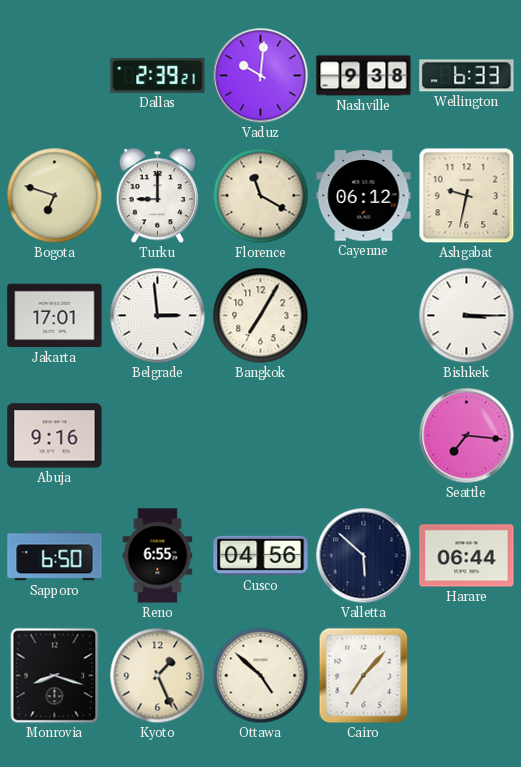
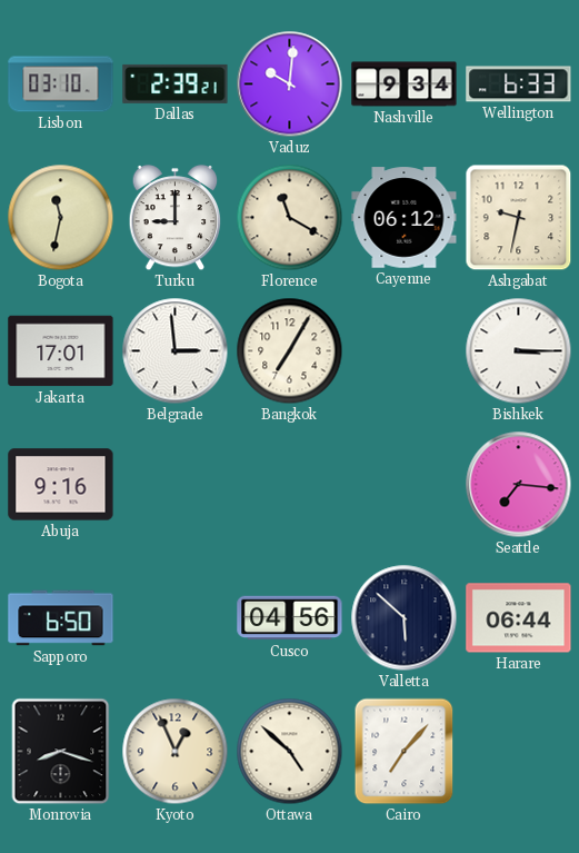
Lisbon: none -> 03:10 (61, 85)
Nashville: 9:38 -> 9:34 (405, 85)
Bogota: 6:48 -> 11:32 (61, 218)
Reno: 6:55 -> none (158, 556)
Kyoto: 1:26 -> 12:56 (176, 752)
